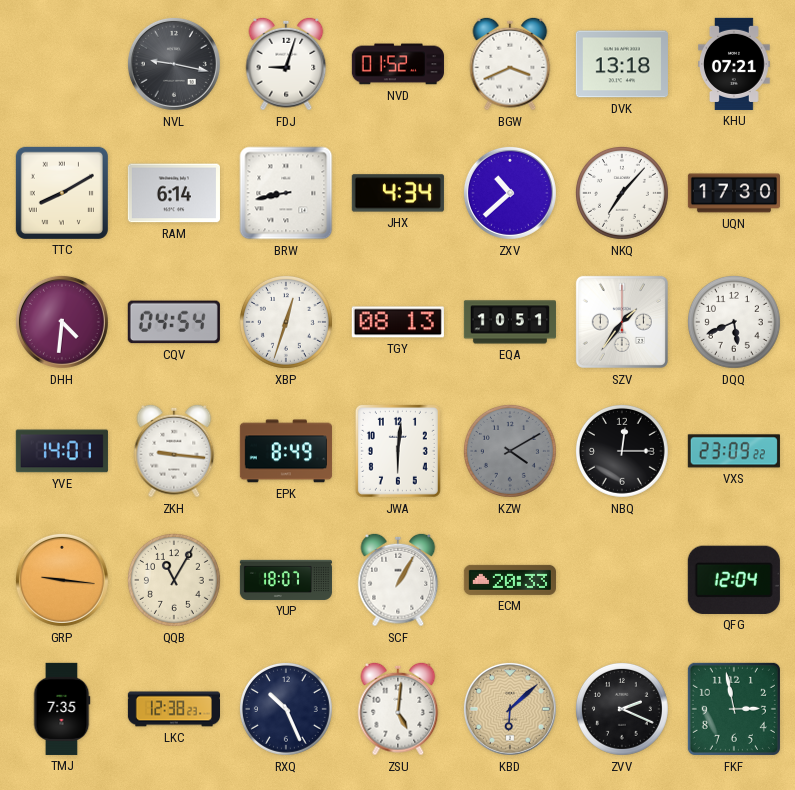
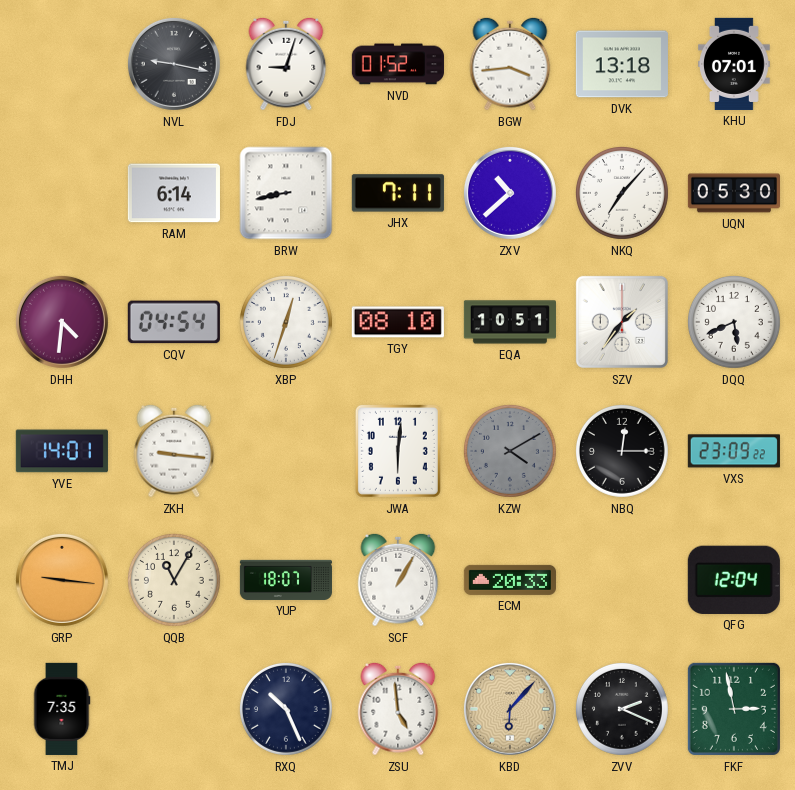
BGW: 3:41 -> 3:44 (510, 64)
KHU: 07:21 -> 07:01 (735, 64)
TTC: 8:10 -> none (62, 193)
JHX: 4:34 -> 7:11 (398, 193)
UQN: 17:30 -> 05:30 (733, 193)
TGY: 08:13 -> 08:10 (398, 322)
EPK: 8:49 -> none (286, 451)
LKC: 12:38 -> none (173, 709)
ZSU: 5:01 -> 4:59 (398, 709)
KBD: 6:08 -> 6:07 (510, 709)
